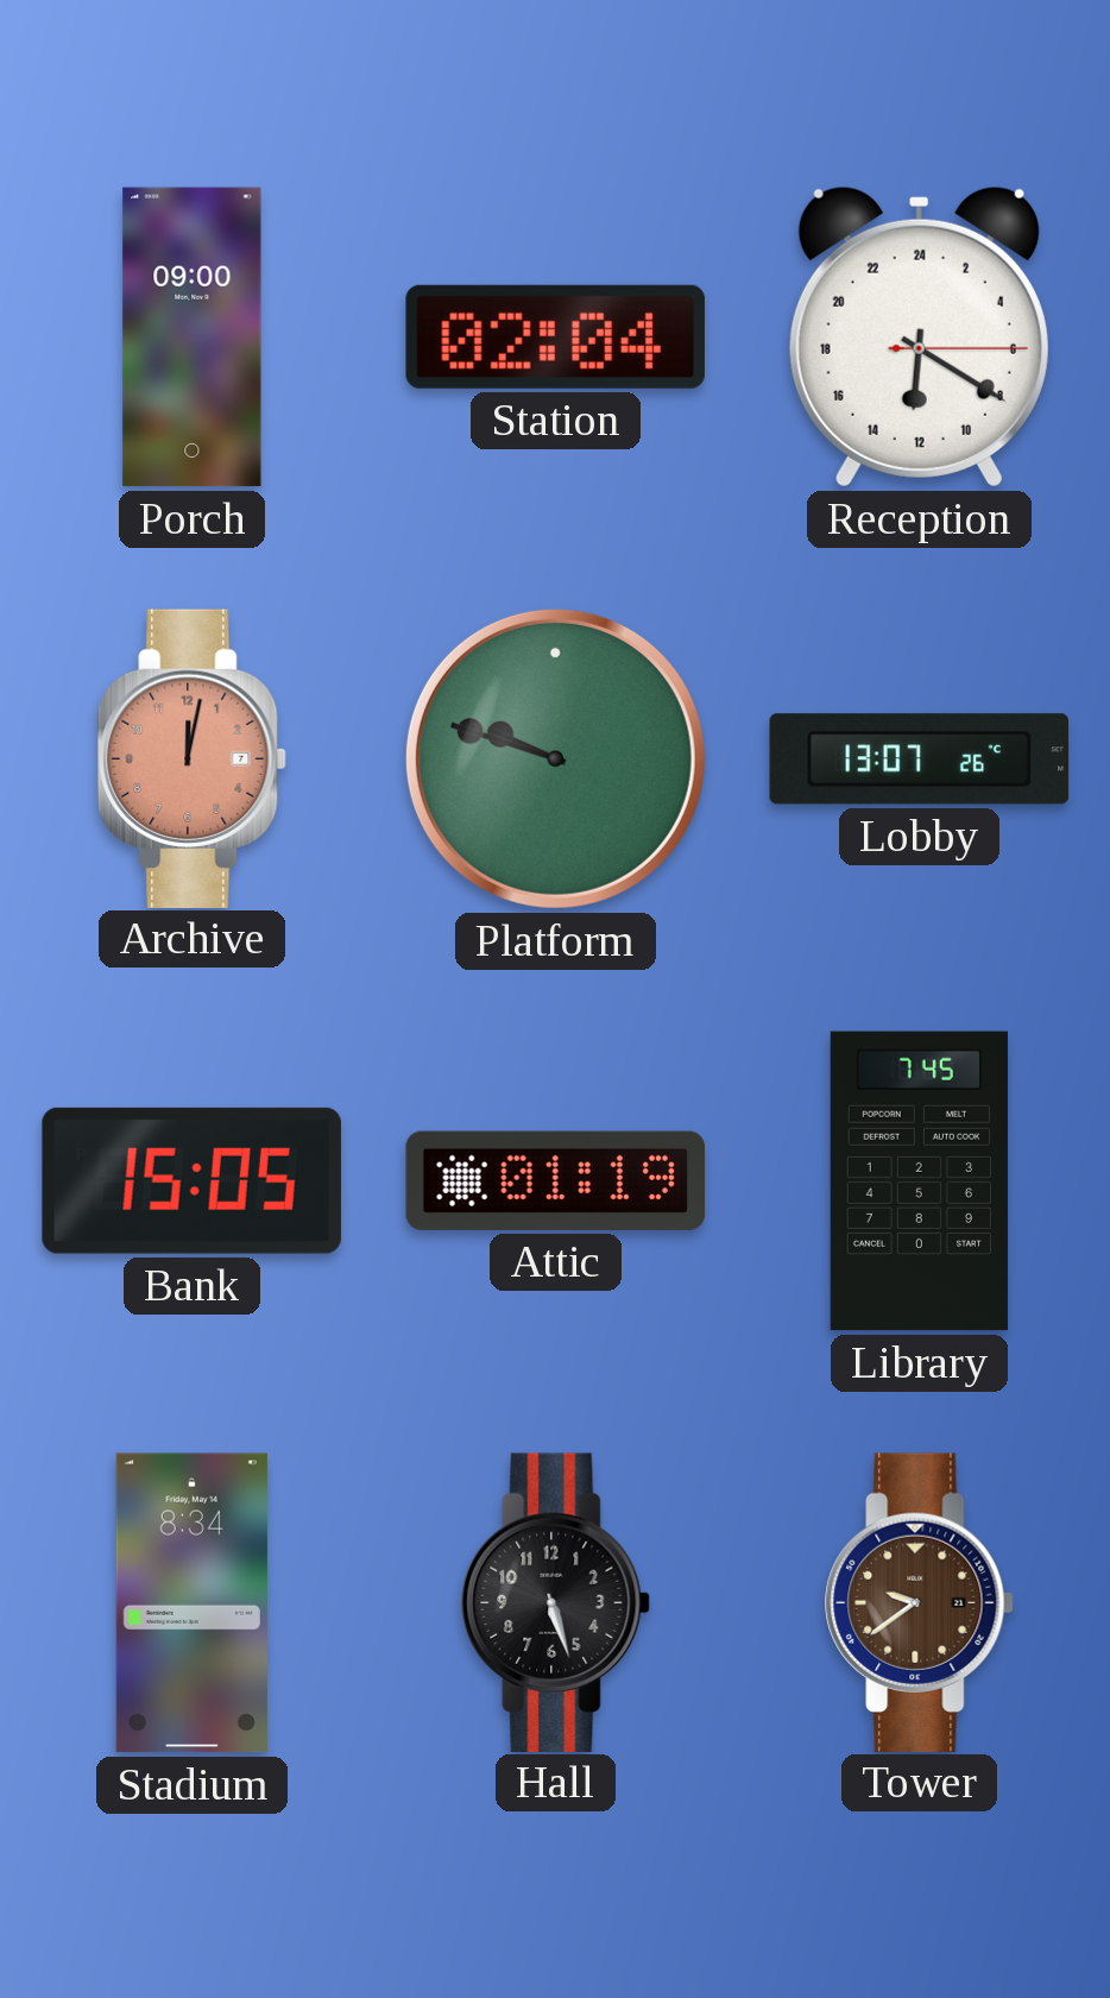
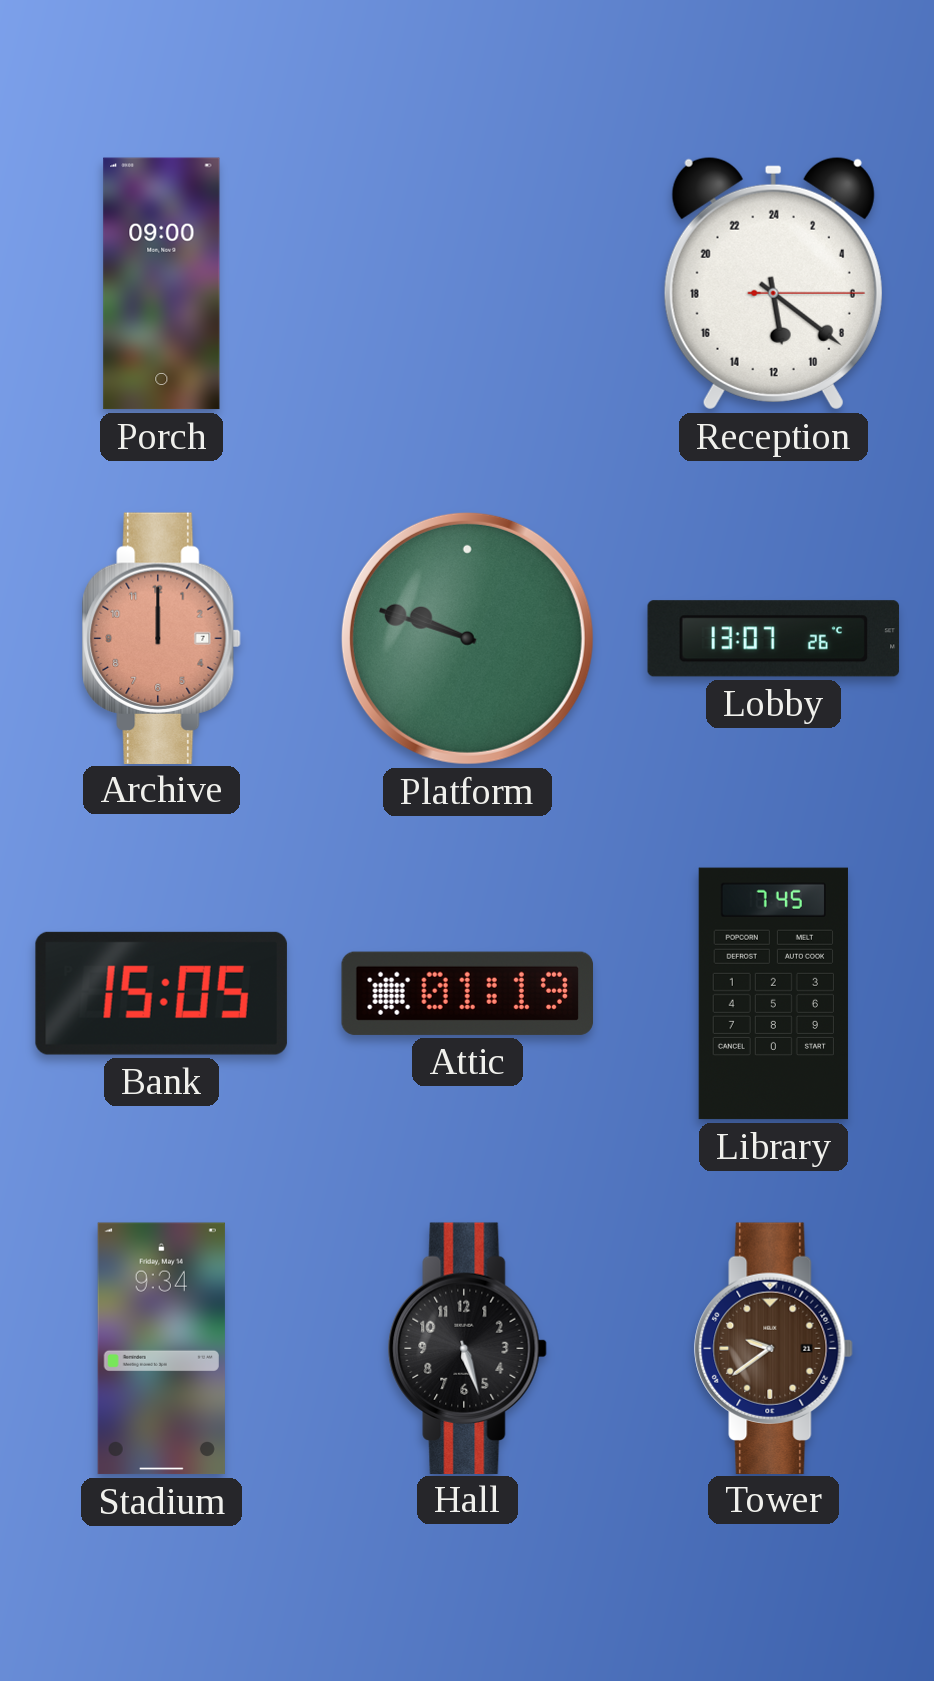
Station: 02:04 -> none (555, 336)
Reception: 12:20 -> 11:21 (773, 283)
Archive: 12:02 -> 12:00 (162, 638)
Stadium: 8:34 -> 9:34 (161, 1349)
